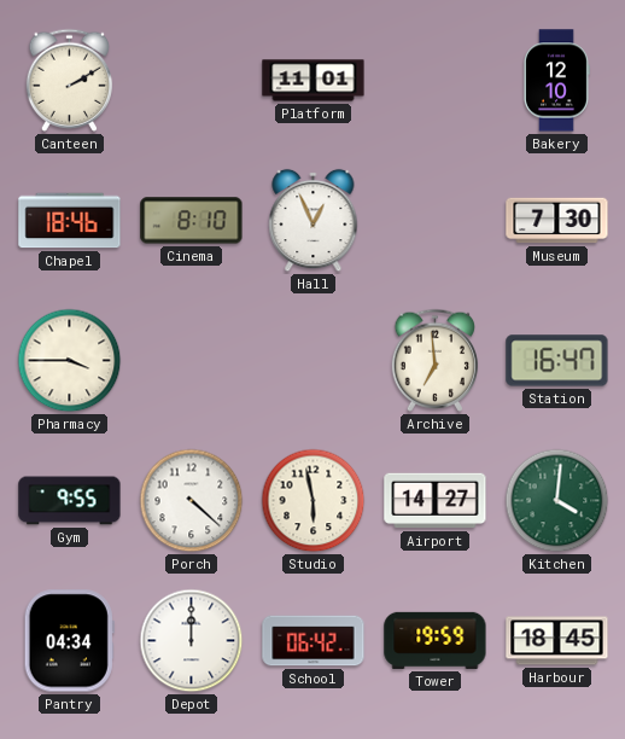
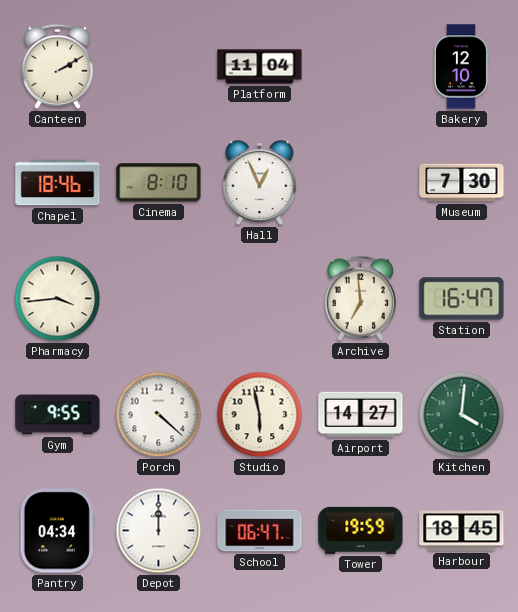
Platform: 11:01 -> 11:04 (260, 67)
Pharmacy: 3:45 -> 3:44 (58, 299)
School: 06:42 -> 06:47 (260, 531)
